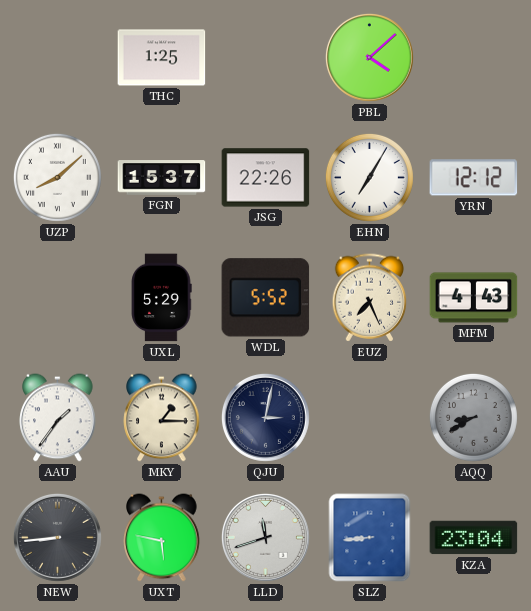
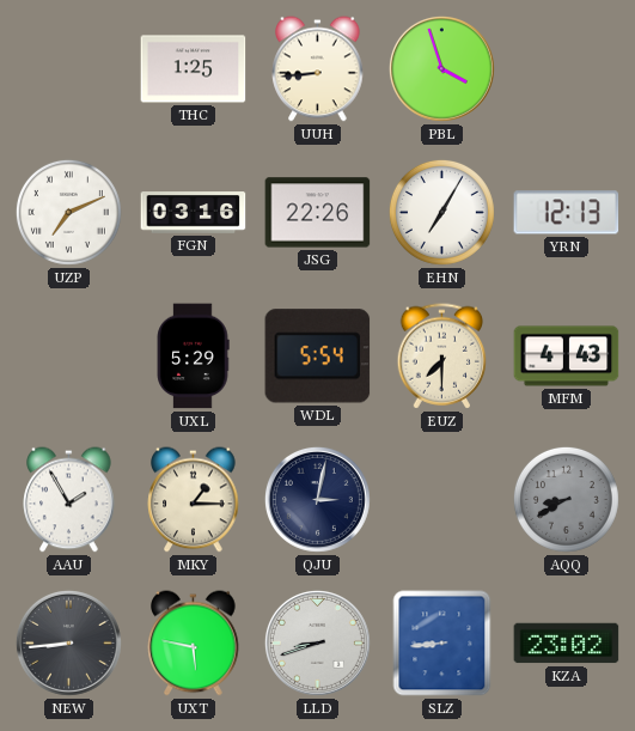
UUH: none -> 8:44 (318, 69)
PBL: 4:08 -> 3:57 (441, 68)
UZP: 8:08 -> 7:11 (68, 212)
FGN: 15:37 -> 03:16 (194, 213)
YRN: 12:12 -> 12:13 (567, 213)
WDL: 5:52 -> 5:54 (318, 357)
EUZ: 7:26 -> 7:30 (442, 357)
AAU: 1:36 -> 1:55 (69, 500)
LLD: 11:42 -> 8:42 (317, 642)
KZA: 23:04 -> 23:02 (567, 644)
